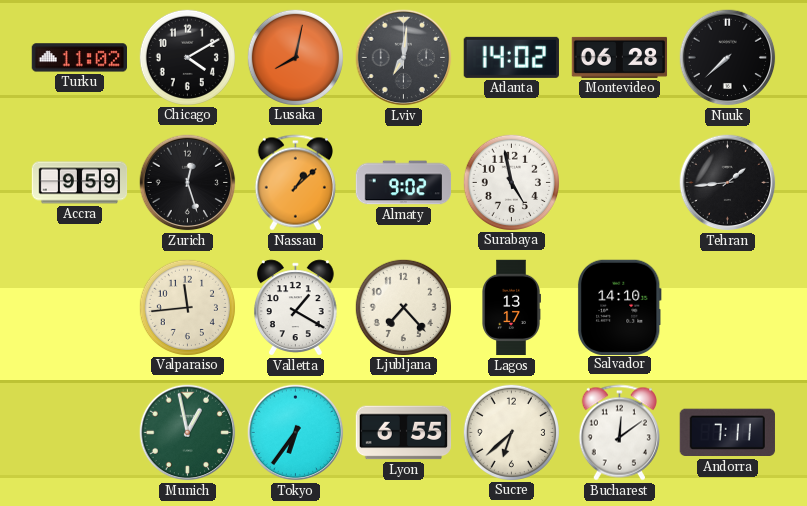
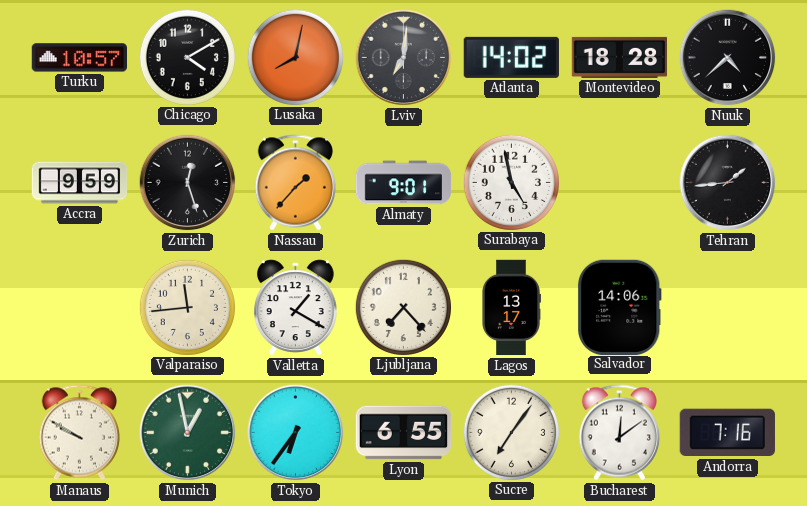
Turku: 11:02 -> 10:57 (79, 58)
Montevideo: 06:28 -> 18:28 (620, 57)
Nuuk: 7:38 -> 4:38 (728, 58)
Nassau: 1:08 -> 1:37 (295, 183)
Almaty: 9:02 -> 9:01 (404, 183)
Salvador: 14:10 -> 14:06 (619, 307)
Manaus: none -> 9:50 (79, 433)
Sucre: 6:38 -> 7:06 (511, 432)
Andorra: 7:11 -> 7:16 (727, 433)
